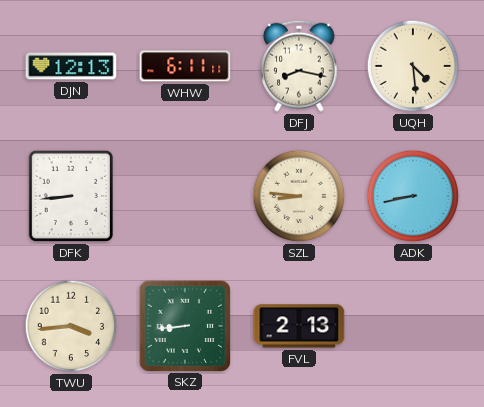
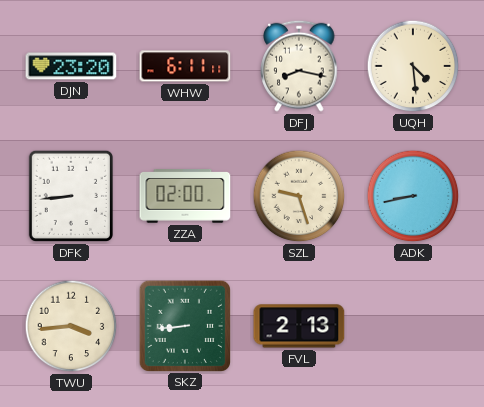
DJN: 12:13 -> 23:20 (71, 66)
ZZA: none -> 02:00 (185, 197)
SZL: 8:46 -> 9:27 (299, 196)
